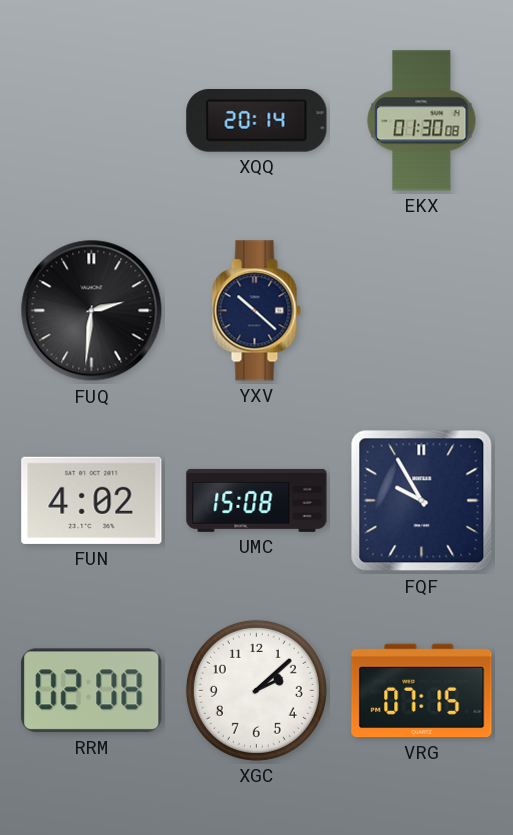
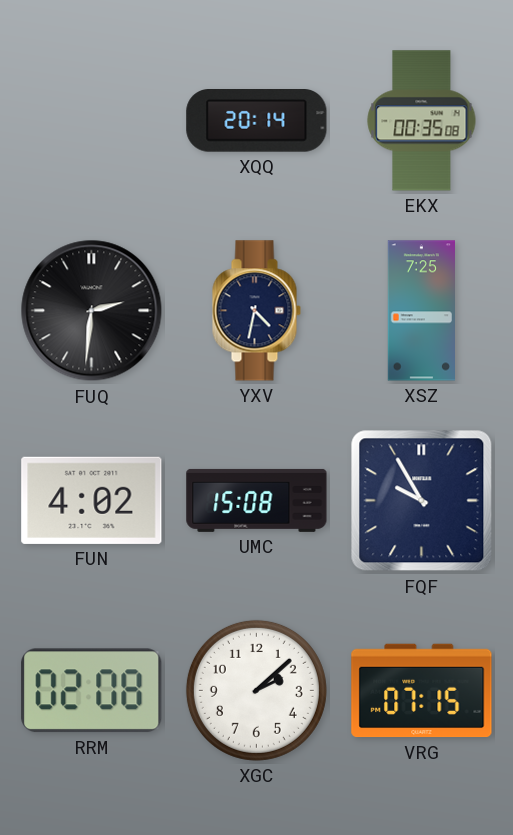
EKX: 01:30 -> 00:35 (422, 121)
YXV: 10:22 -> 4:32 (256, 311)
XSZ: none -> 7:25 (421, 311)
